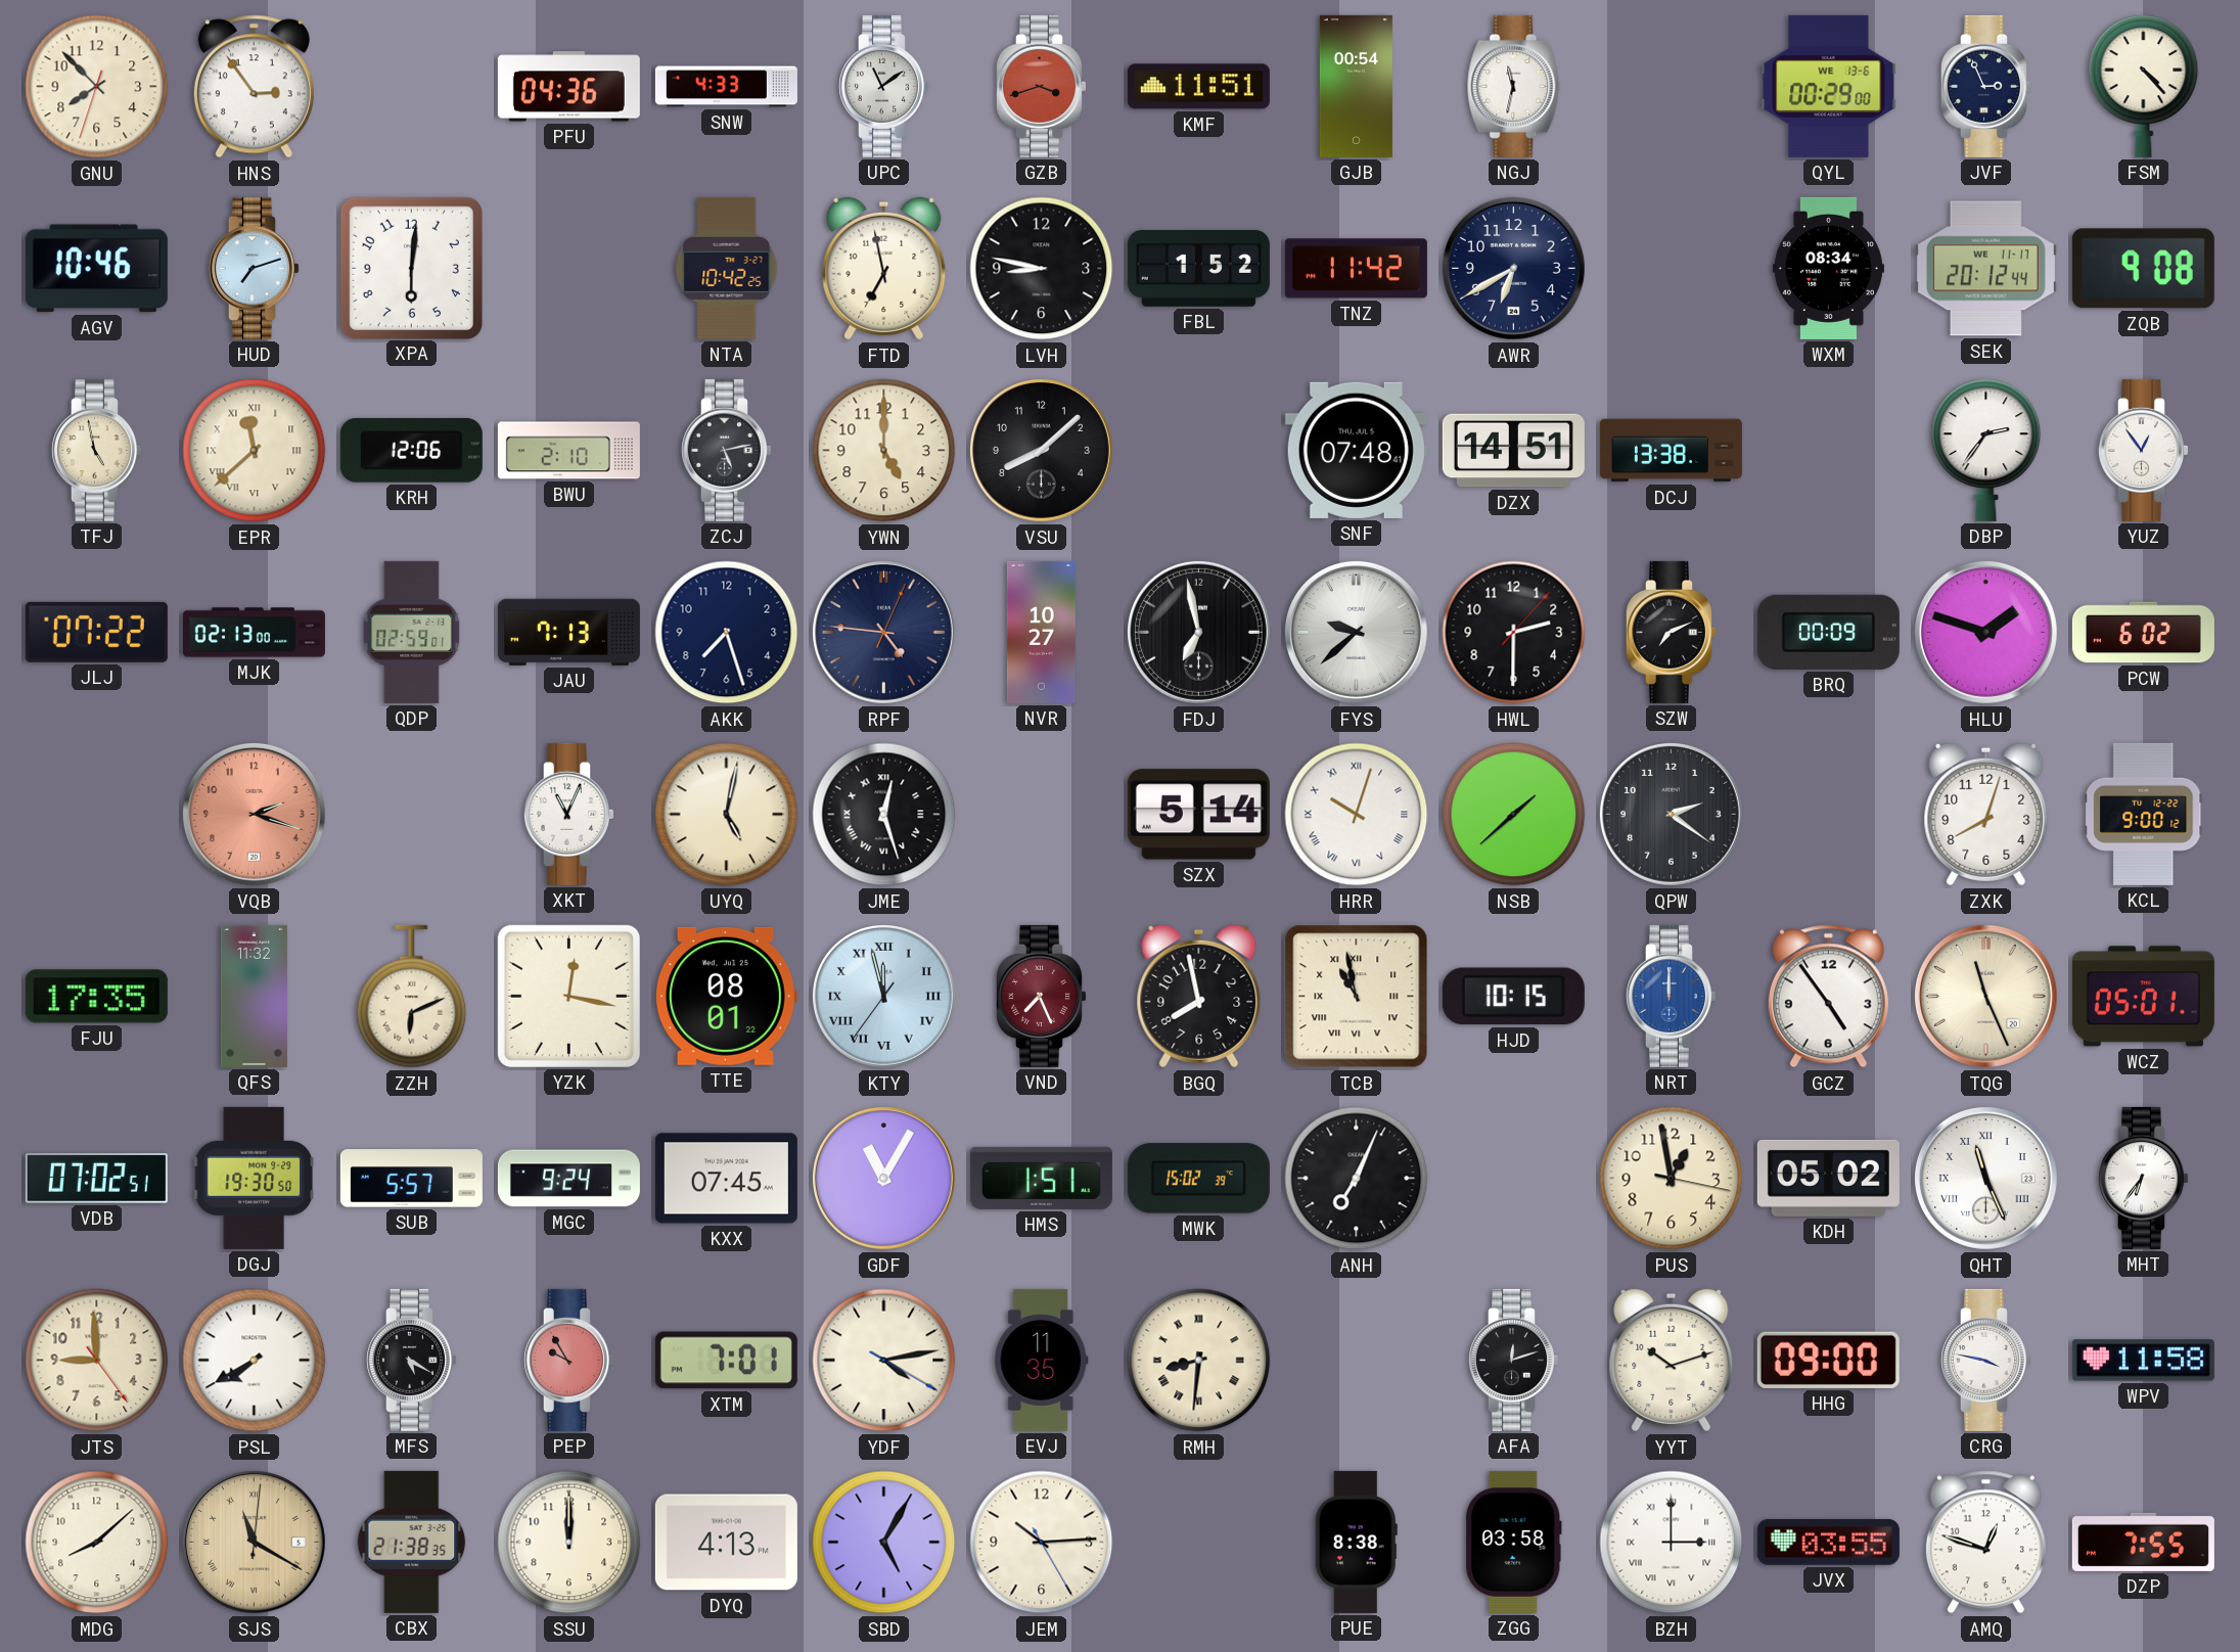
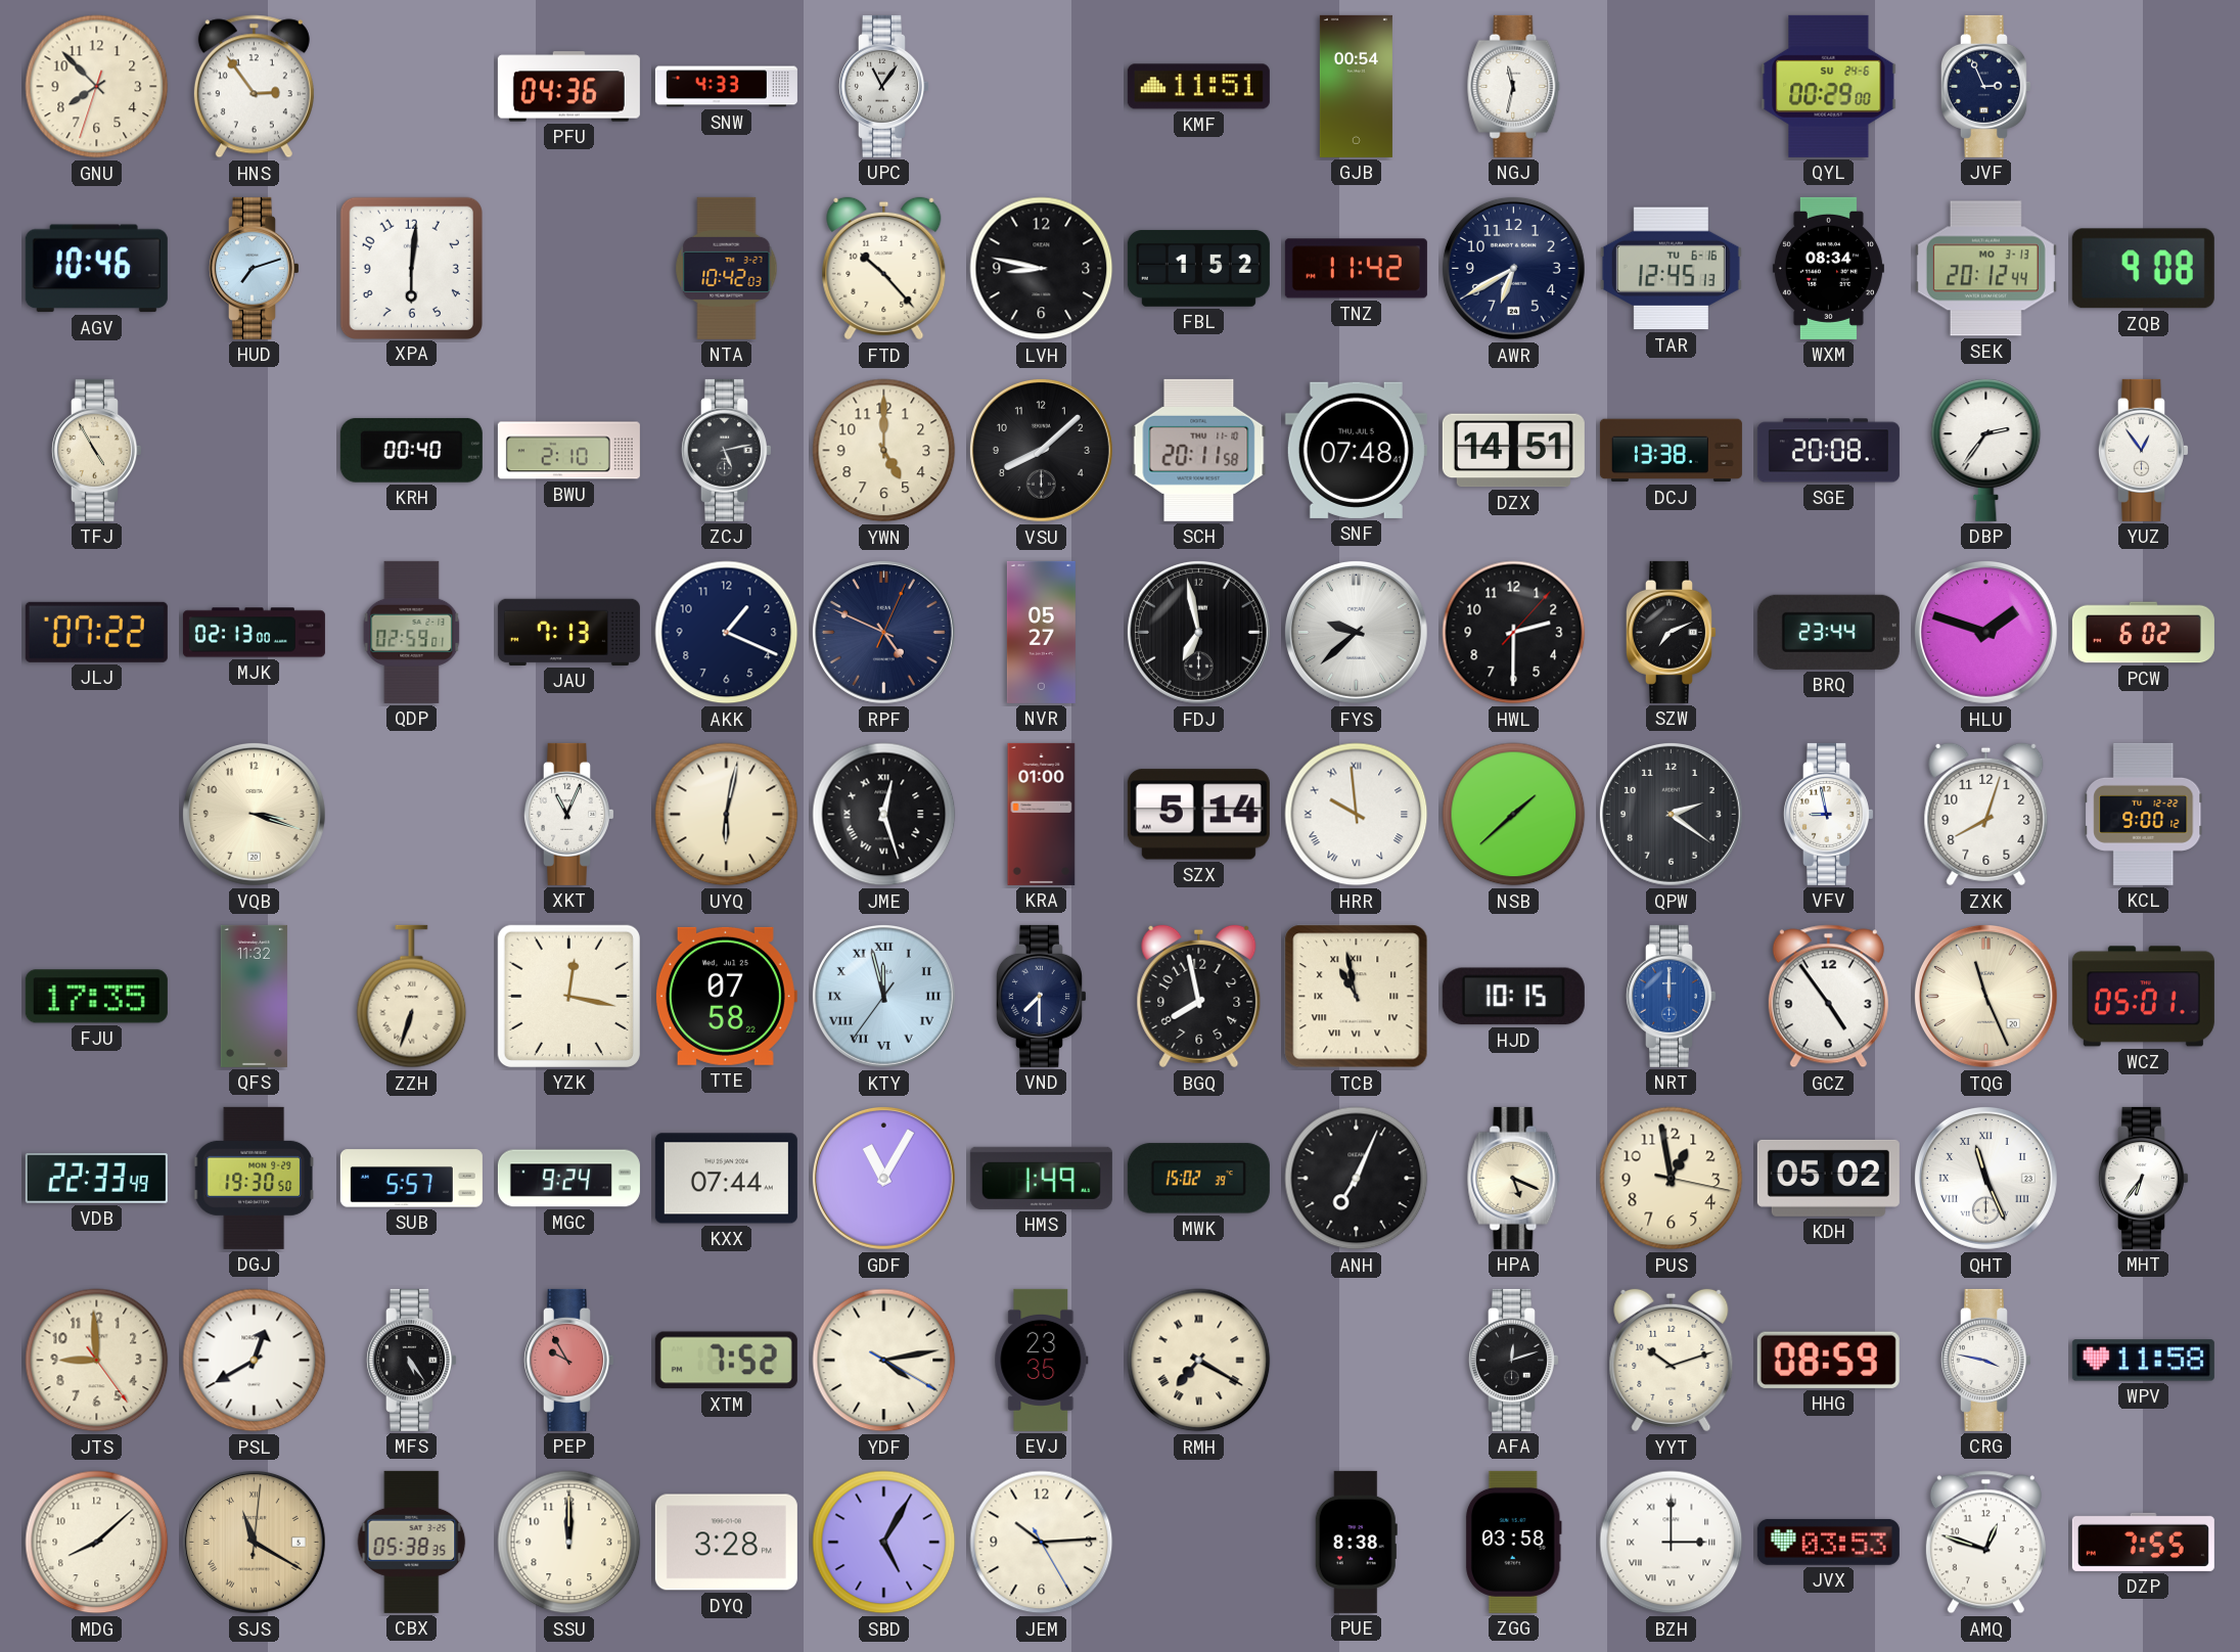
UPC: 11:09 -> 11:06 (883, 86)
GZB: 3:42 -> none (1041, 86)
QYL date: WE 13-6 -> SU 24-6 (1829, 86)
FSM: 4:23 -> none (2144, 86)
NTA: 10:42:25 -> 10:42:03 (727, 268)
FTD: 6:58 -> 10:23 (884, 269)
TAR: none -> 12:45 (1671, 269)
SEK date: WE 11-17 -> MO 3-13 (1985, 269)
TFJ: 4:58 -> 4:55 (96, 450)
EPR: 11:38 -> none (255, 451)
KRH: 12:06 -> 00:40 (411, 450)
SCH: none -> 20:11 (1199, 450)
SGE: none -> 20:08 (1828, 451)
AKK: 7:27 -> 1:19 (727, 633)
RPF: 4:46 -> 4:49 (883, 632)
NVR: 10:27 -> 05:27 (1041, 632)
BRQ: 00:09 -> 23:44 (1828, 632)
VQB: 2:18 -> 3:18 (254, 814)
VQB dial: salmon -> cream (254, 814)
UYQ: 5:02 -> 6:02 (727, 815)
KRA: none -> 01:00 (1042, 814)
HRR: 10:03 -> 9:59 (1357, 815)
VFV: none -> 8:58 (1828, 814)
ZZH: 6:11 -> 6:33 (412, 997)
TTE: 08:01 -> 07:58 (726, 996)
VND: 7:26 -> 7:30 (1041, 996)
VND dial: burgundy -> navy (1041, 996)
VDB: 07:02 -> 22:33 (96, 1179)
KXX: 07:45 -> 07:44 (726, 1179)
HMS: 1:51 -> 1:49 (1041, 1178)
HPA: none -> 5:19 (1514, 1178)
PSL: 7:40 -> 12:40 (255, 1361)
MFS: 5:20 -> 5:24 (411, 1360)
XTM: 7:01 -> 7:52 (726, 1361)
EVJ: 11:35 -> 23:35 (1042, 1360)
RMH: 8:31 -> 7:20 (1199, 1361)
HHG: 09:00 -> 08:59 (1828, 1360)
CBX: 21:38 -> 05:38 (412, 1542)
DYQ: 4:13 -> 3:28 (726, 1543)
JVX: 03:55 -> 03:53 (1828, 1542)
